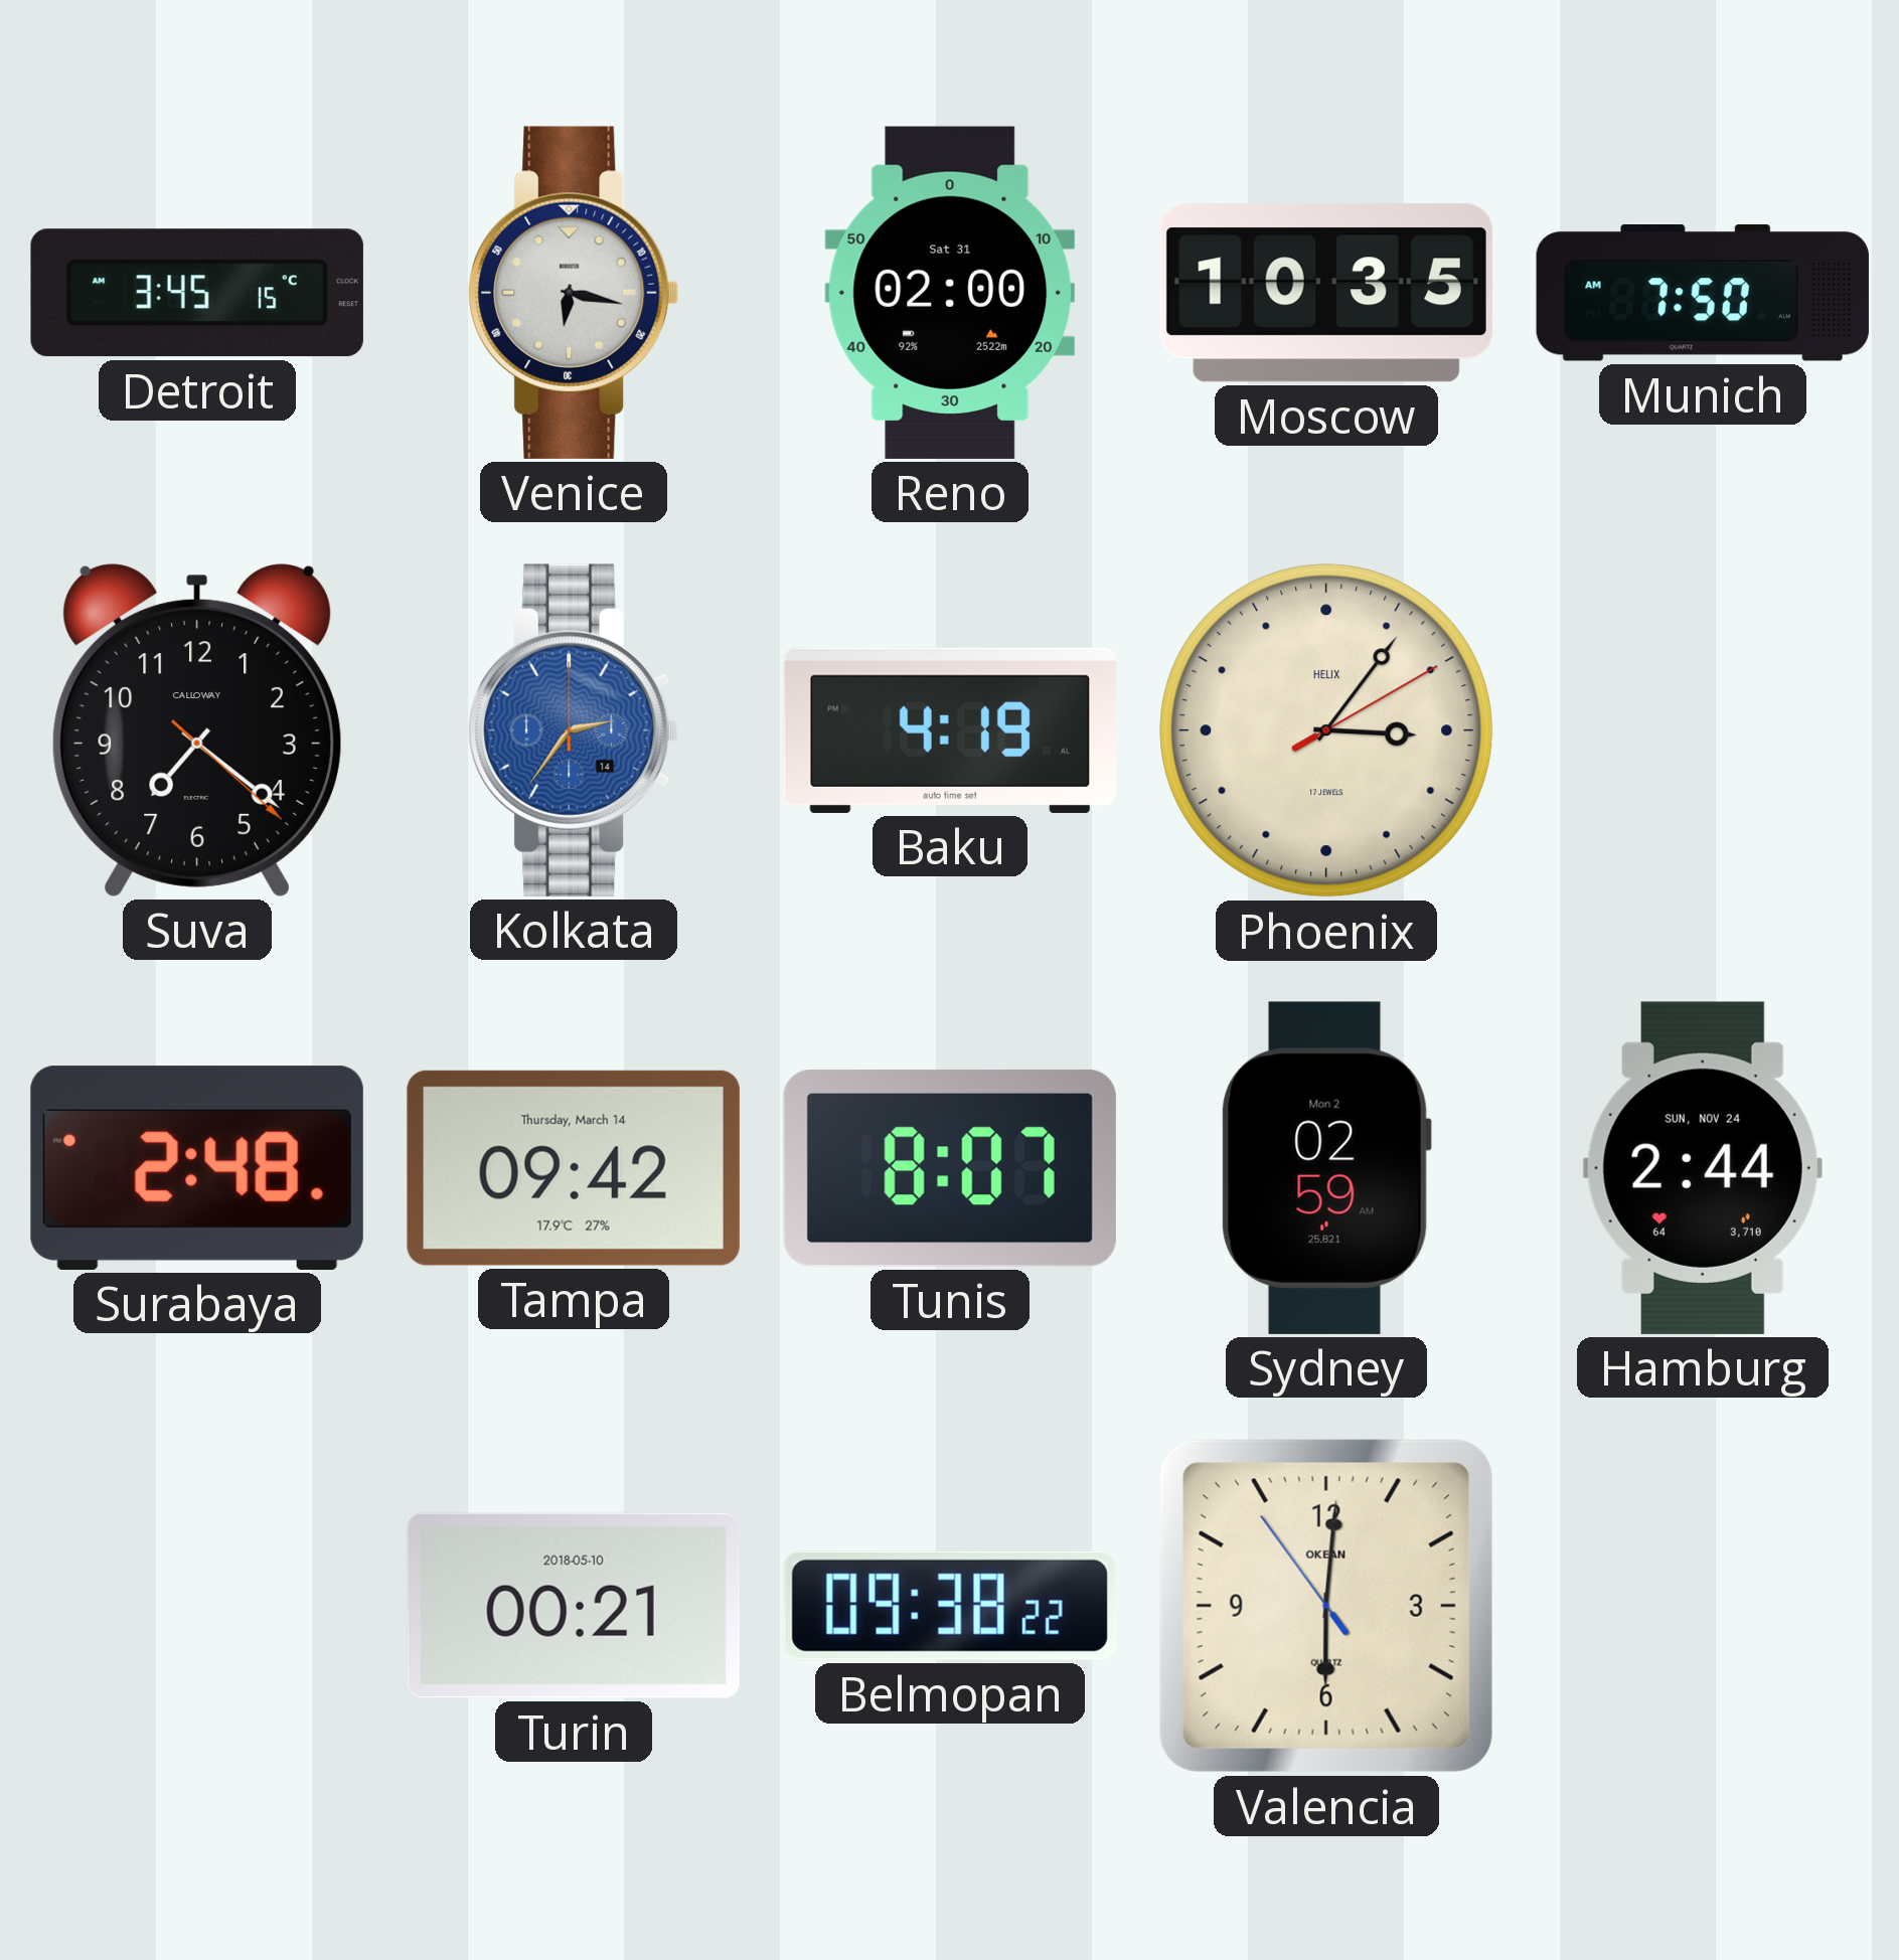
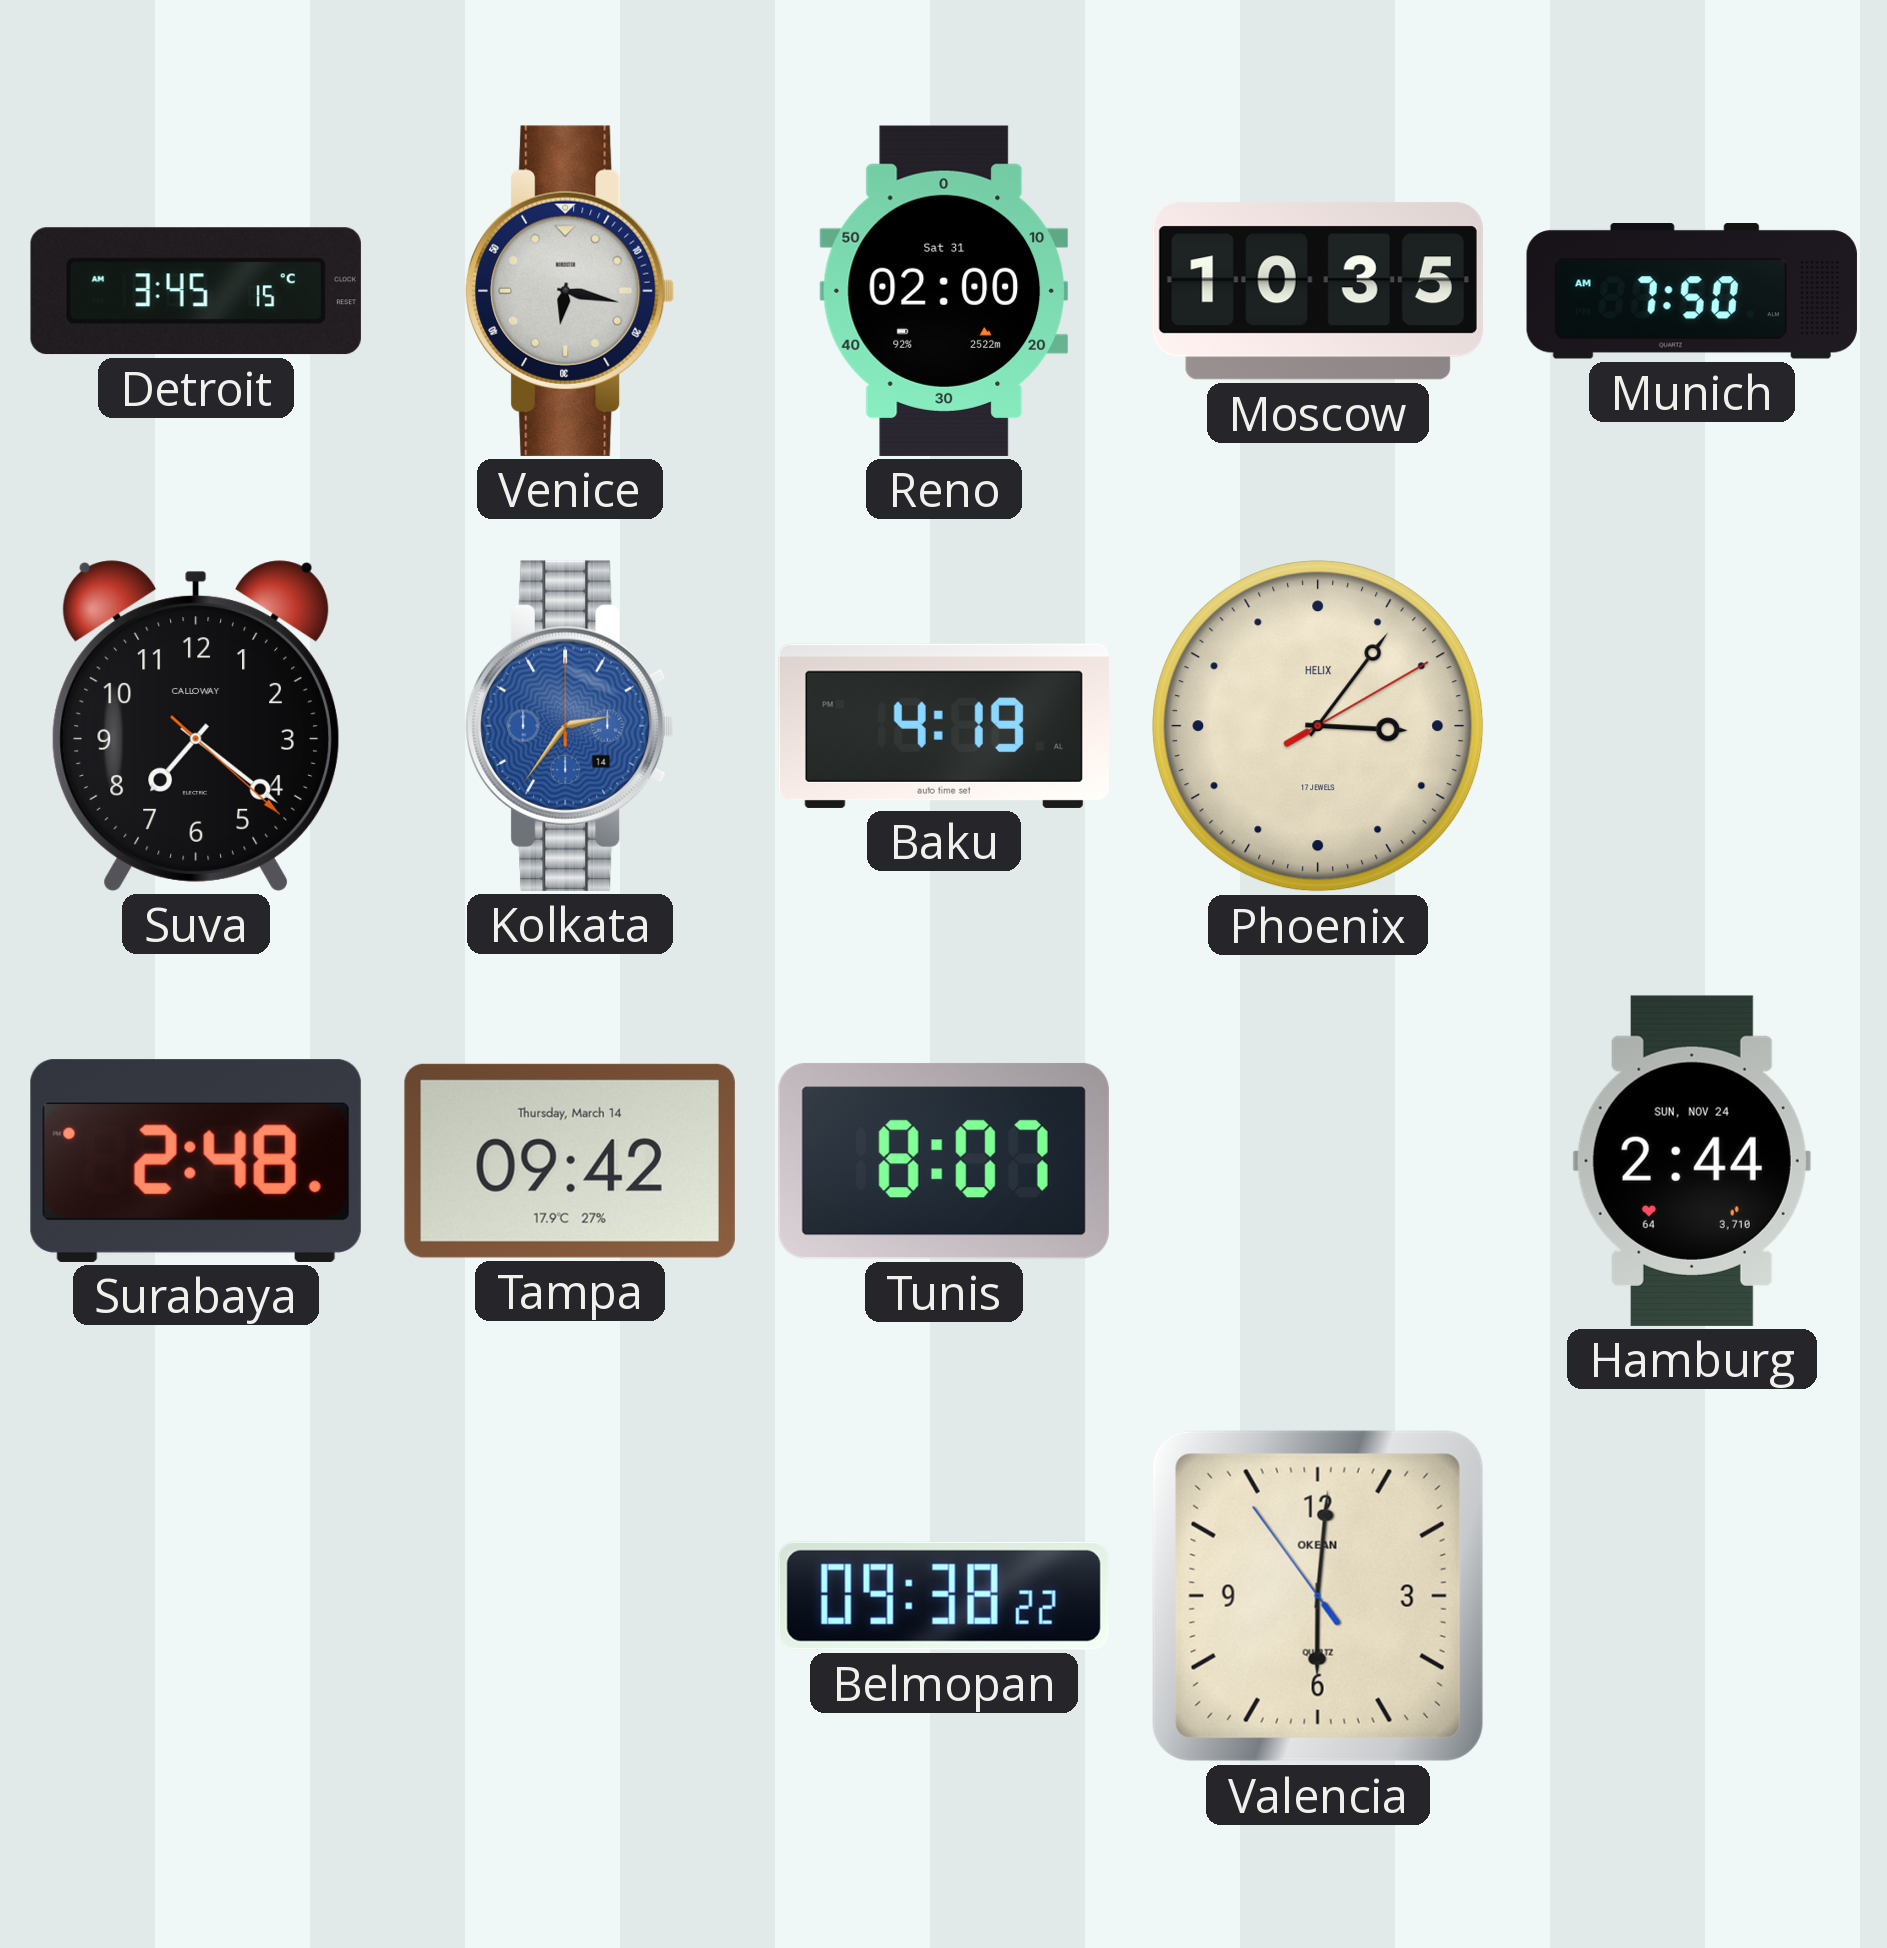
Sydney: 02:59 -> none (1326, 1168)
Turin: 00:21 -> none (574, 1606)
